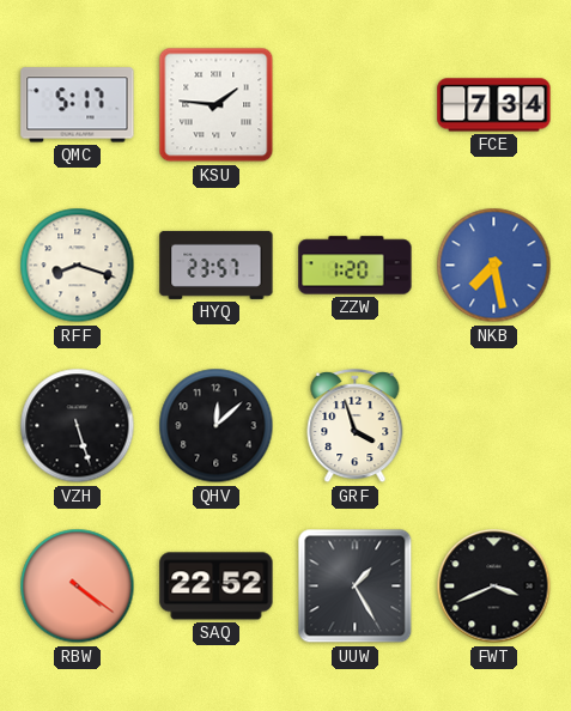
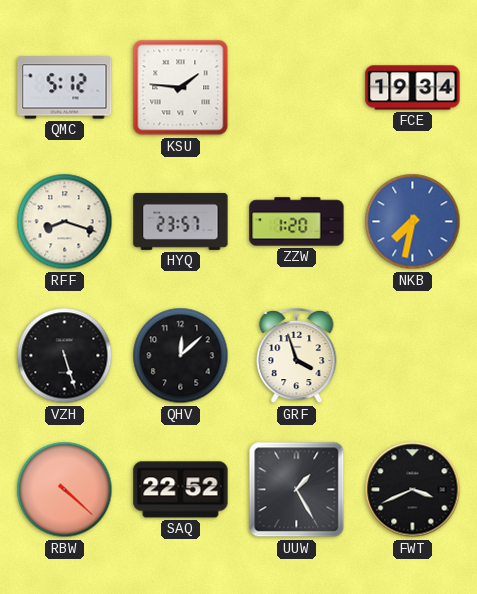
QMC: 5:17 -> 5:12 (65, 88)
FCE: 7:34 -> 19:34 (413, 88)
NKB: 7:28 -> 7:32 (413, 222)
RBW: 4:21 -> 4:22 (65, 490)
